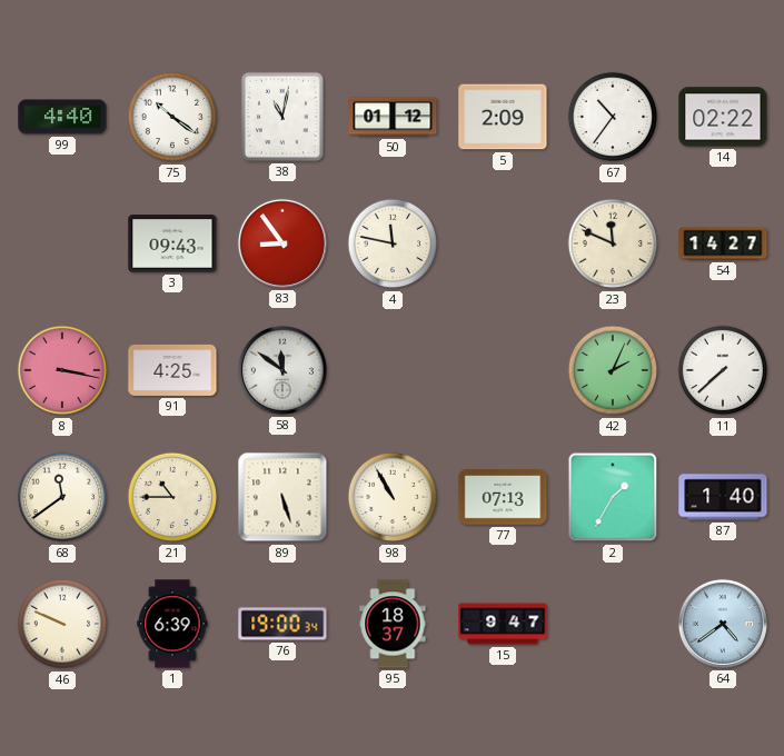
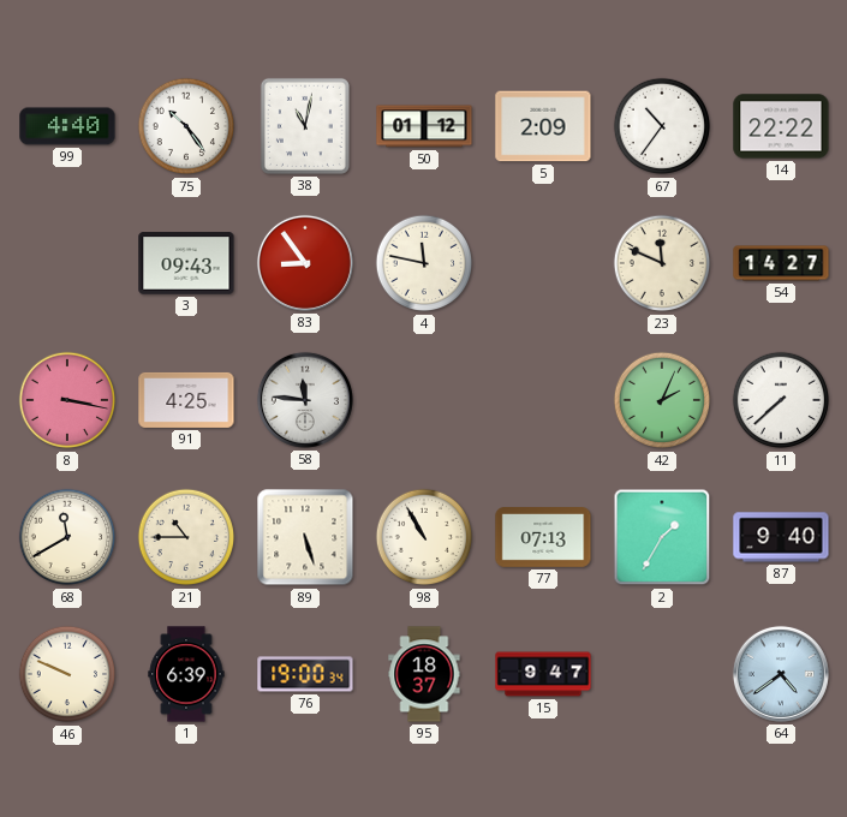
75: 10:21 -> 10:24 (186, 126)
14: 02:22 -> 22:22 (781, 126)
58: 11:51 -> 11:46 (305, 400)
68: 11:39 -> 11:40 (67, 537)
87: 1:40 -> 9:40 (781, 537)
